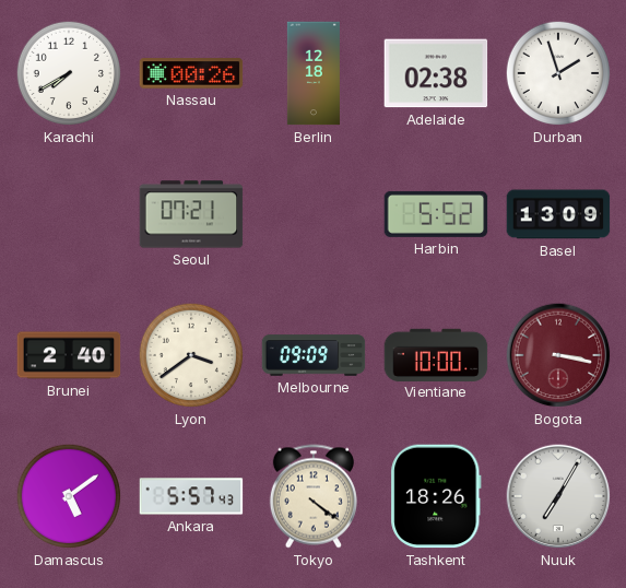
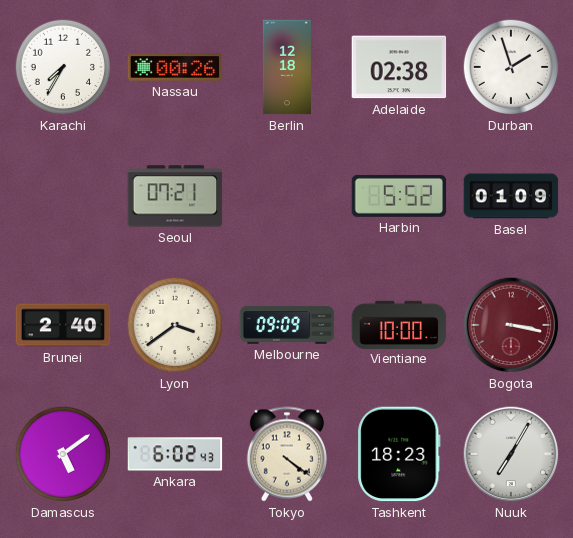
Karachi: 7:40 -> 7:35 (63, 67)
Basel: 13:09 -> 01:09 (511, 196)
Ankara: 5:57 -> 6:02 (175, 454)
Tashkent: 18:26 -> 18:23 (399, 454)
